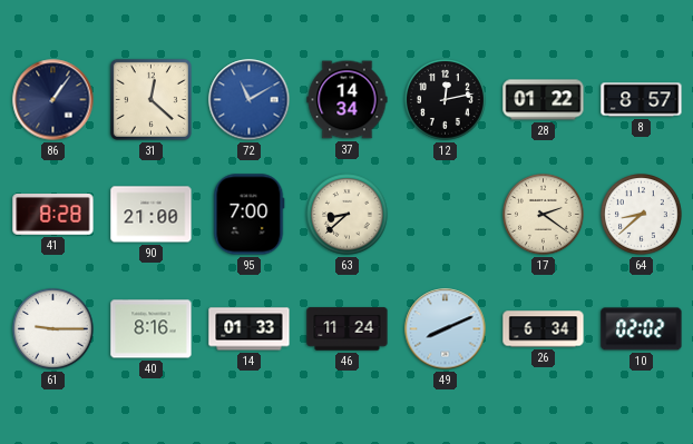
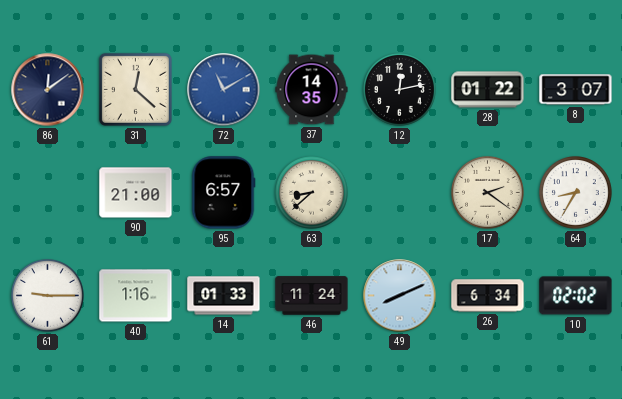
86: 1:06 -> 12:09 (48, 90)
37: 14:34 -> 14:35 (312, 90)
8: 8:57 -> 3:07 (576, 90)
41: 8:28 -> none (53, 215)
95: 7:00 -> 6:57 (223, 193)
64: 8:38 -> 8:35 (576, 193)
40: 8:16 -> 1:16 (136, 296)
